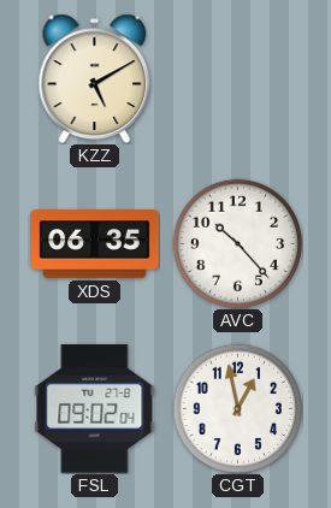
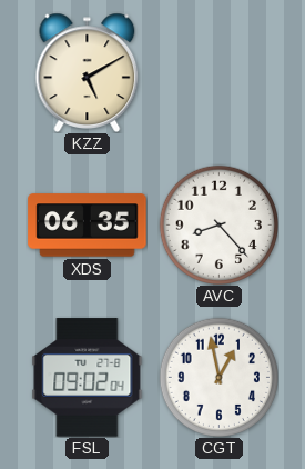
AVC: 10:23 -> 8:23 (218, 224)
